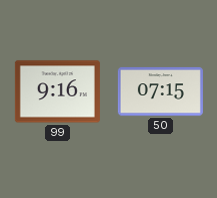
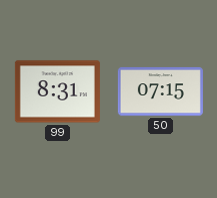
99: 9:16 -> 8:31 (57, 92)
